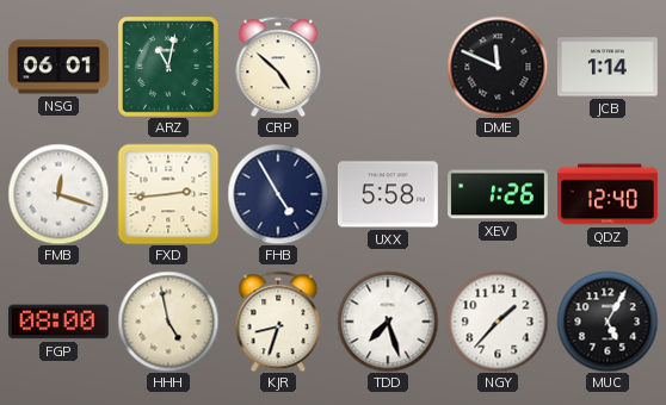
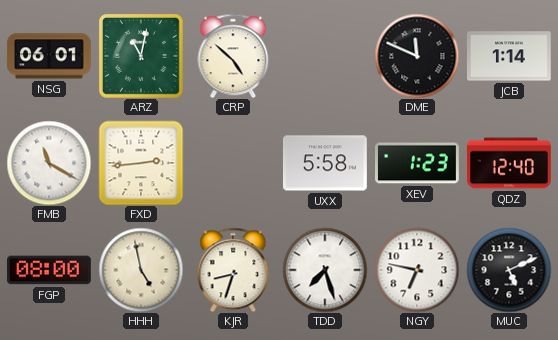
FMB: 12:18 -> 11:20 (49, 163)
FHB: 4:55 -> none (278, 194)
XEV: 1:26 -> 1:23 (418, 163)
NGY: 1:37 -> 6:47 (417, 270)
MUC: 5:05 -> 5:11 (509, 270)
